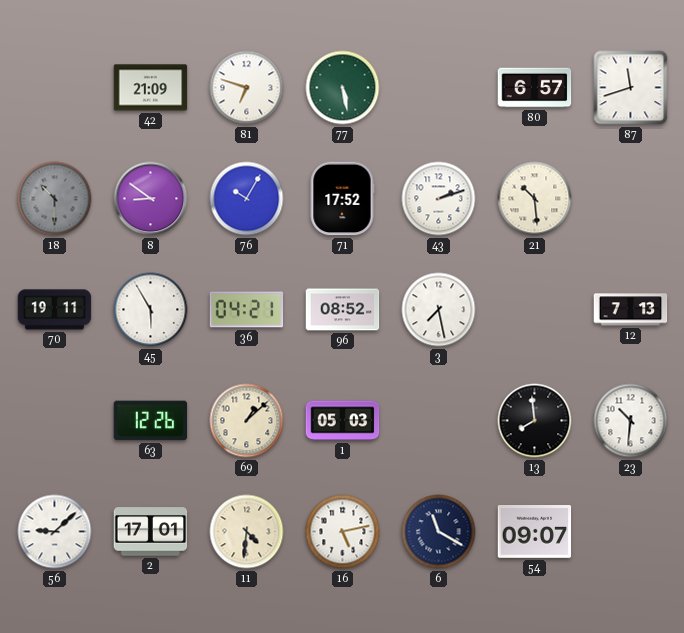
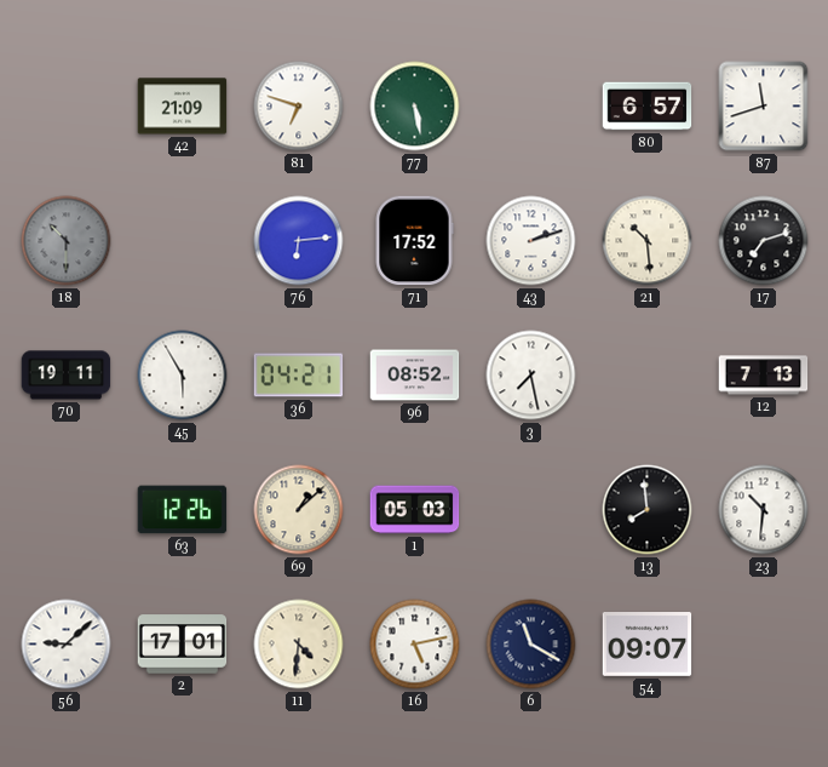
8: 8:51 -> none (151, 199)
76: 10:05 -> 6:14 (299, 241)
17: none -> 7:12 (764, 241)
